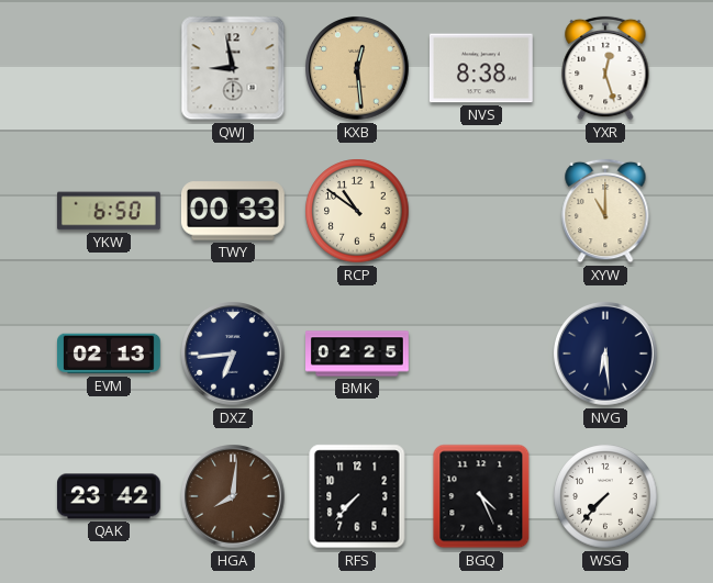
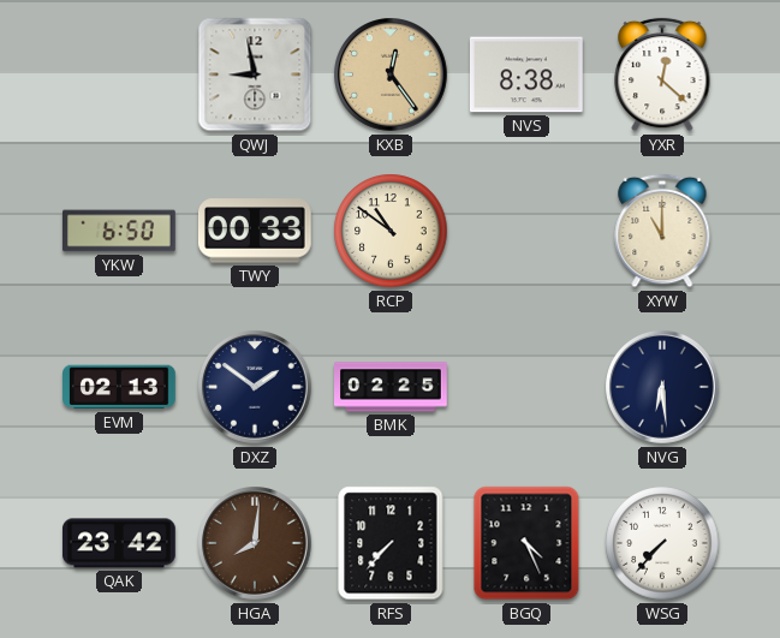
KXB: 12:29 -> 12:24 (391, 74)
YXR: 12:27 -> 12:22 (662, 74)
DXZ: 6:44 -> 1:51 (255, 387)
